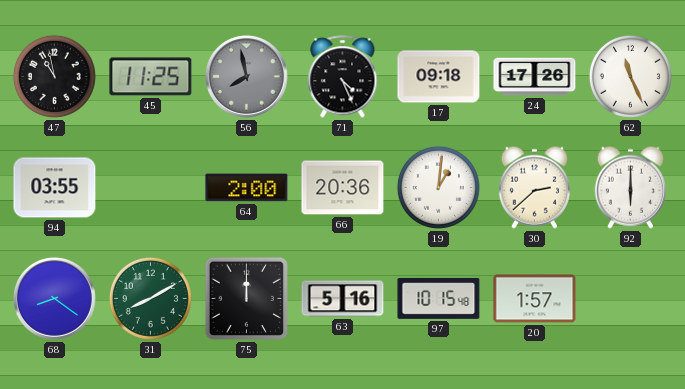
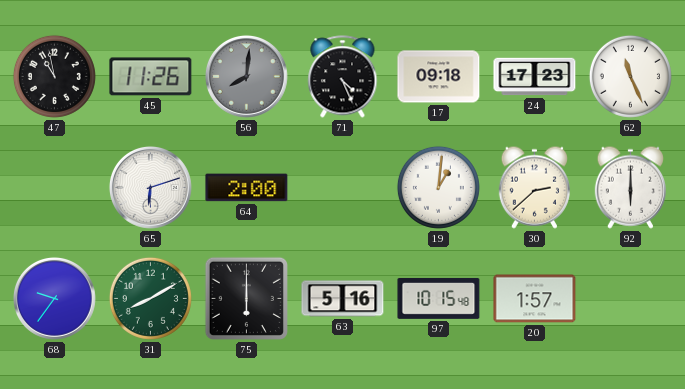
45: 11:25 -> 11:26 (151, 77)
56: 7:58 -> 8:01 (246, 76)
24: 17:26 -> 17:23 (535, 77)
94: 03:55 -> none (55, 188)
65: none -> 6:12 (150, 187)
66: 20:36 -> none (343, 188)
68: 8:21 -> 9:36 (54, 298)
75: 12:00 -> 6:00 (246, 298)
